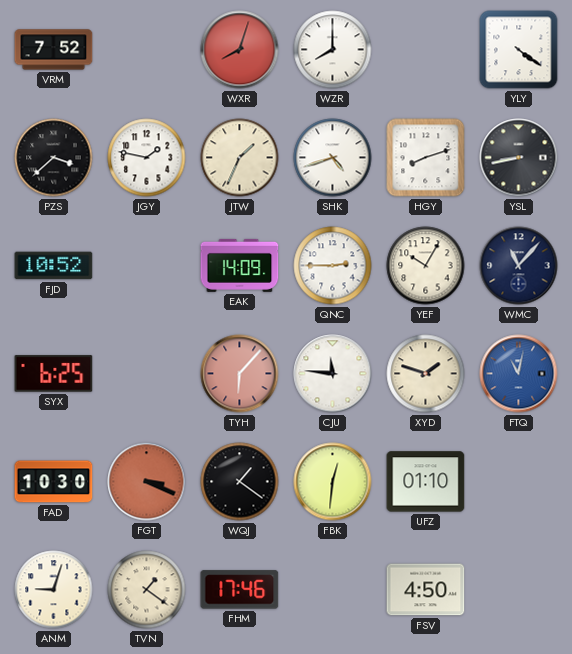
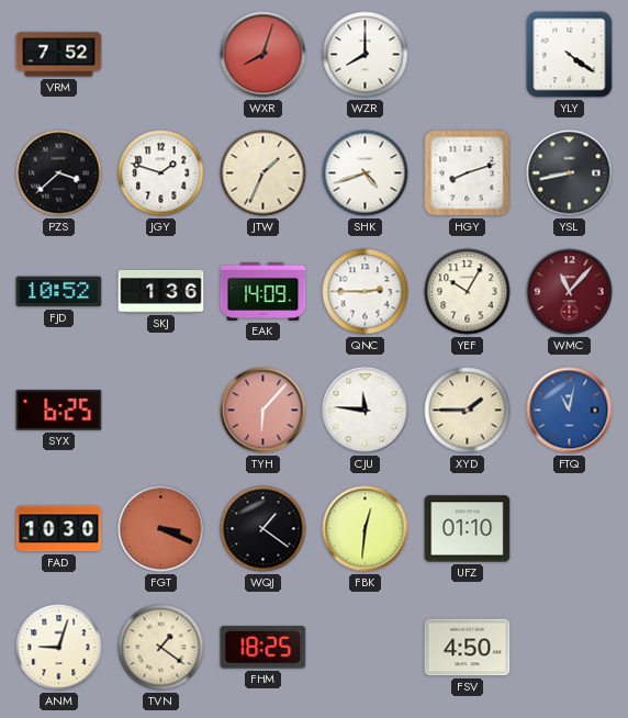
JGY: 1:47 -> 1:48 (161, 173)
SKJ: none -> 1:36 (161, 291)
WMC dial: navy -> burgundy (570, 292)
XYD: 1:48 -> 1:45 (468, 411)
FHM: 17:46 -> 18:25 (263, 648)
